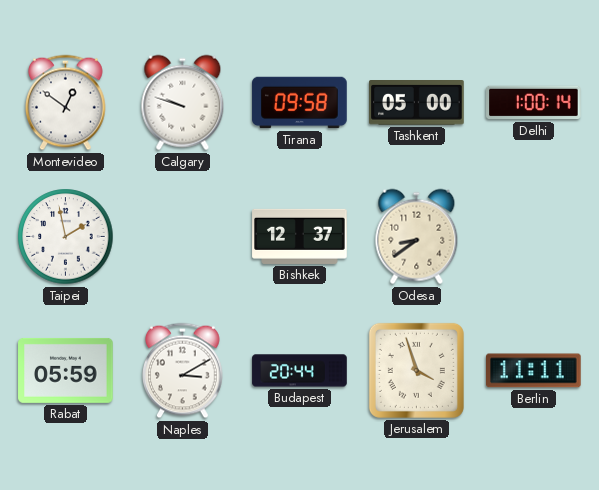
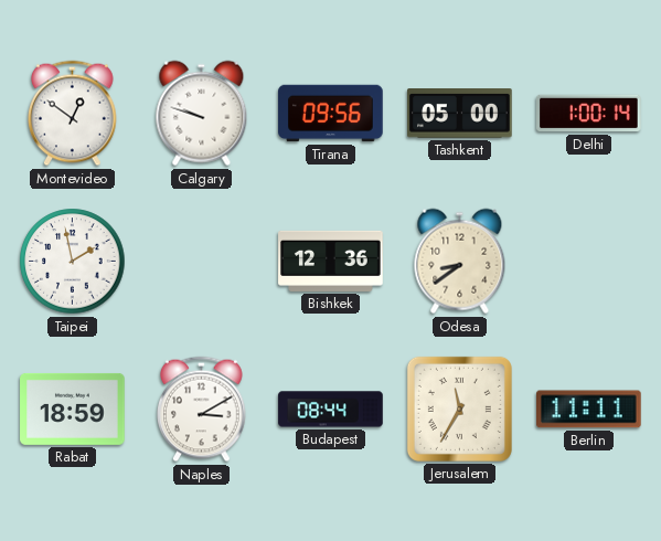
Tirana: 09:58 -> 09:56 (331, 114)
Bishkek: 12:37 -> 12:36 (331, 261)
Rabat: 05:59 -> 18:59 (73, 409)
Budapest: 20:44 -> 08:44 (331, 410)
Jerusalem: 3:57 -> 11:35 (459, 409)
